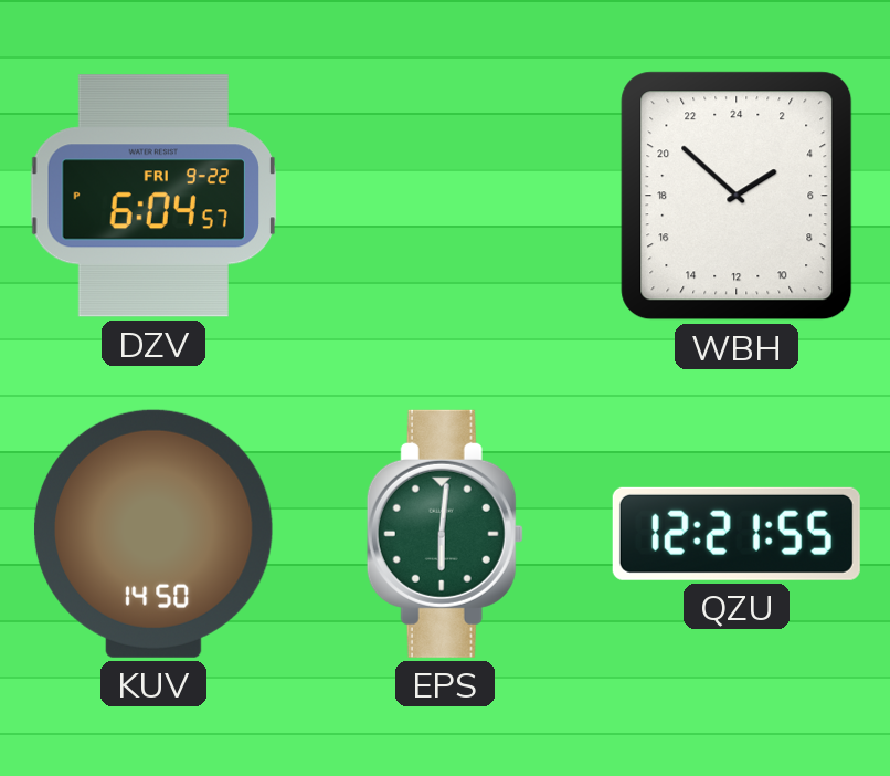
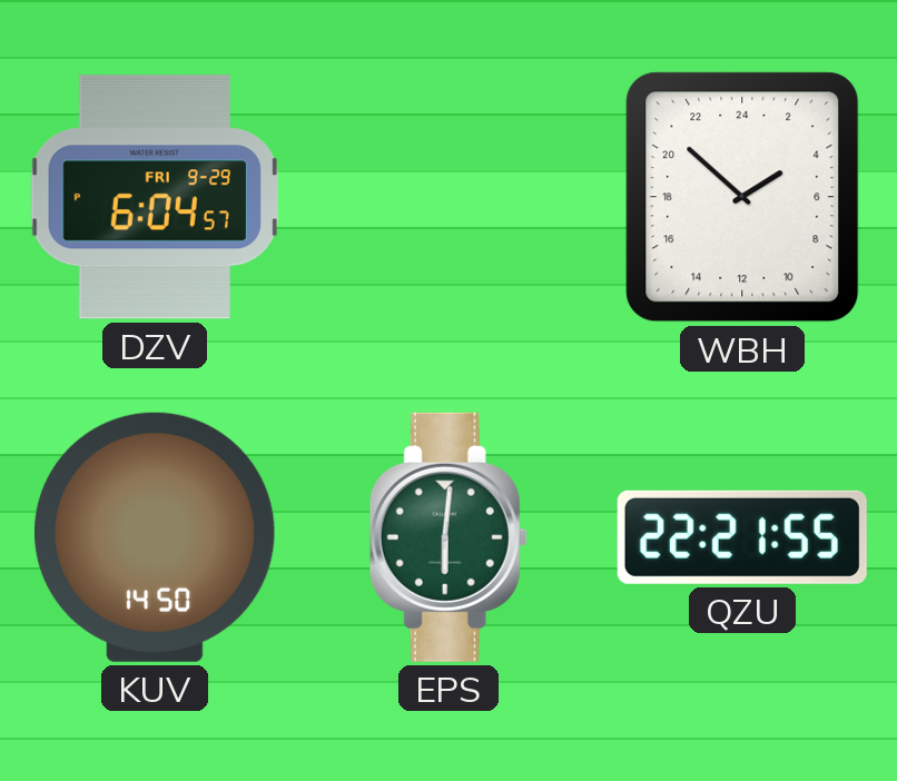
DZV date: FRI 9-22 -> FRI 9-29 (154, 197)
QZU: 12:21 -> 22:21 (742, 537)
